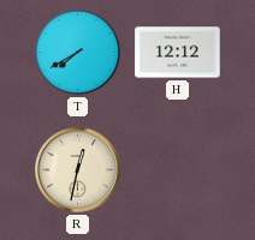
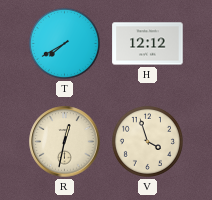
V: none -> 3:57 (147, 141)
